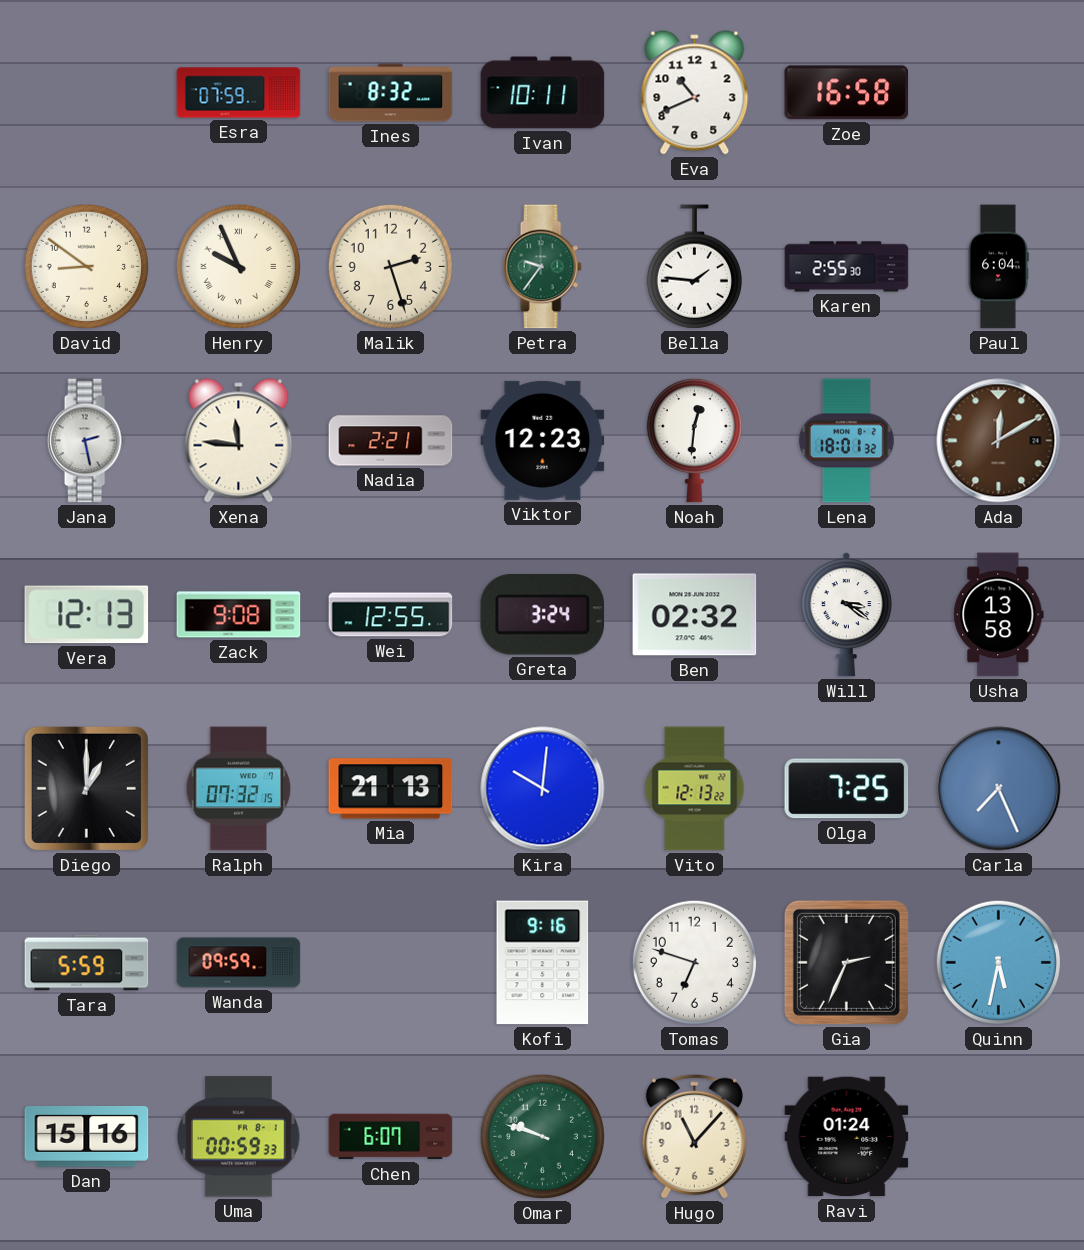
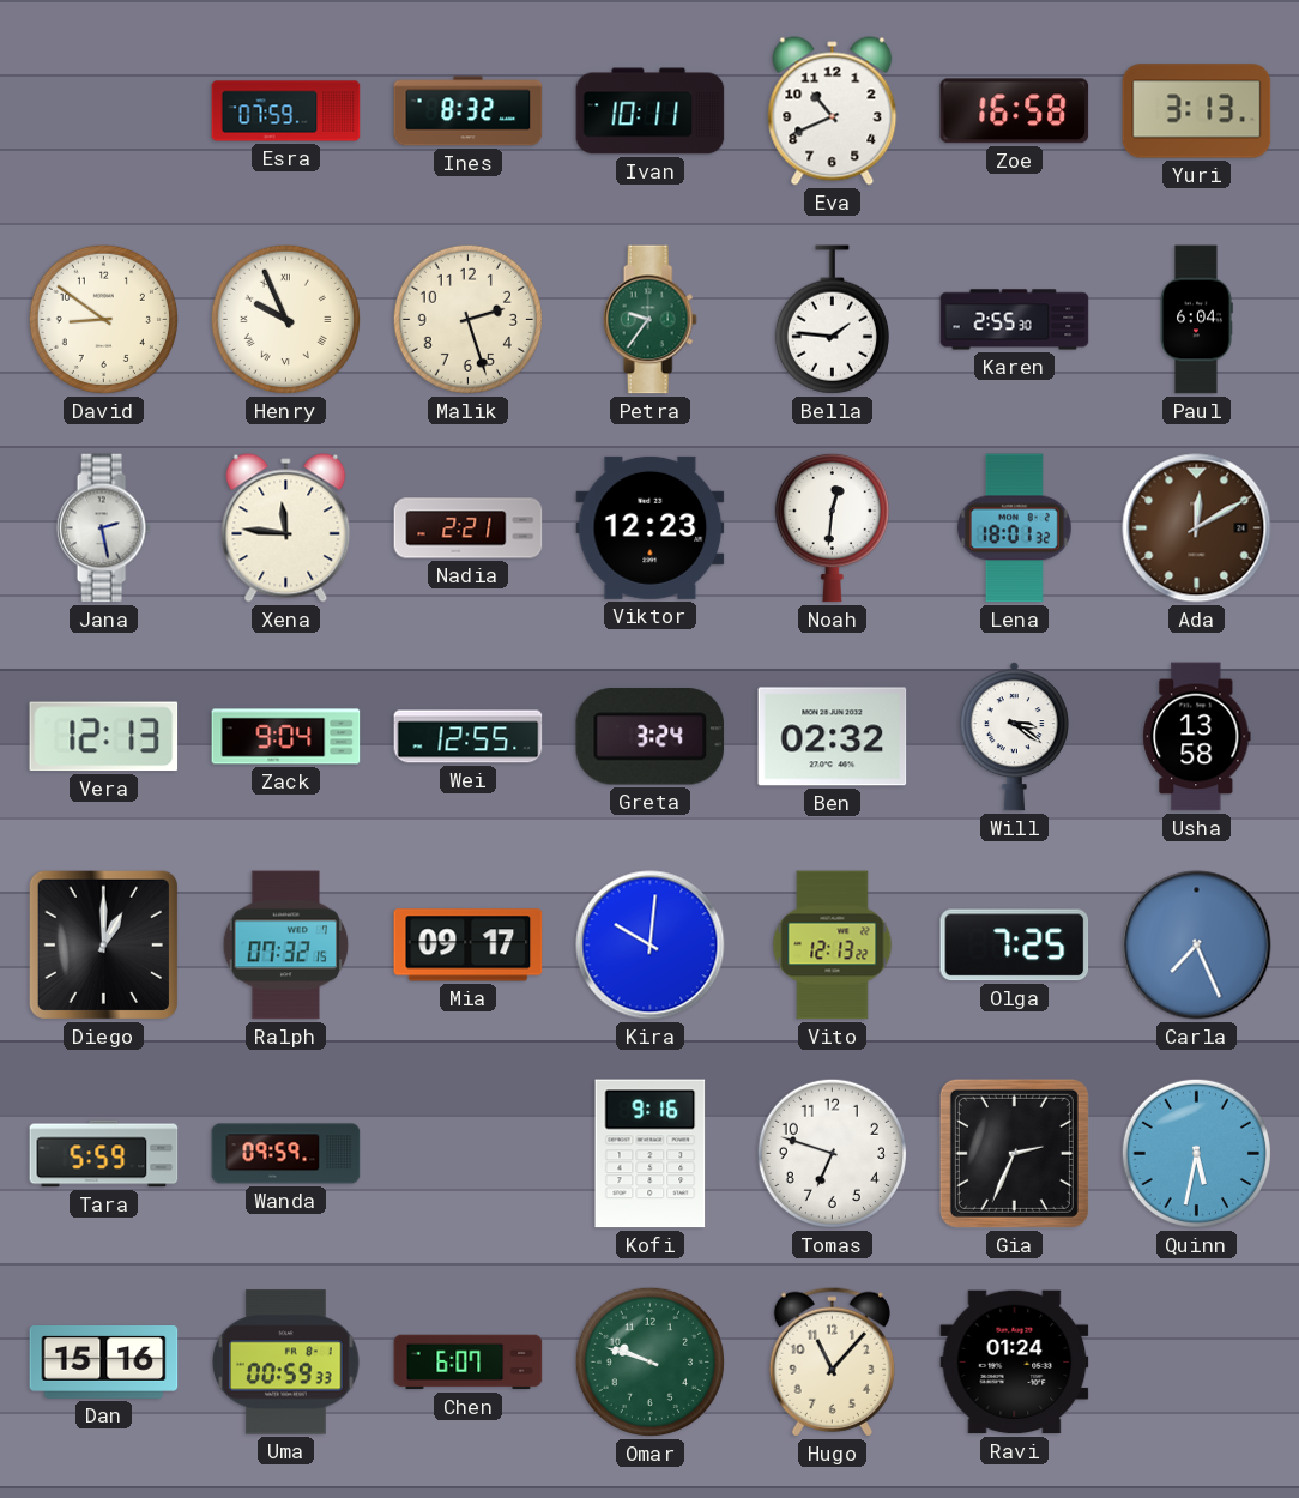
Yuri: none -> 3:13 (1197, 111)
Zack: 9:08 -> 9:04 (286, 737)
Mia: 21:13 -> 09:17 (469, 946)
